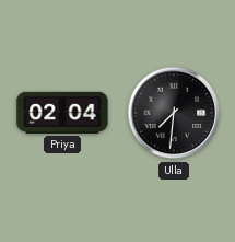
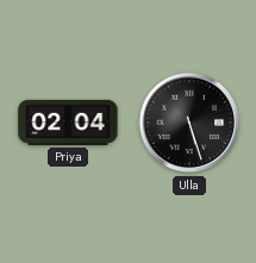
Ulla: 7:31 -> 5:27 (189, 123)
